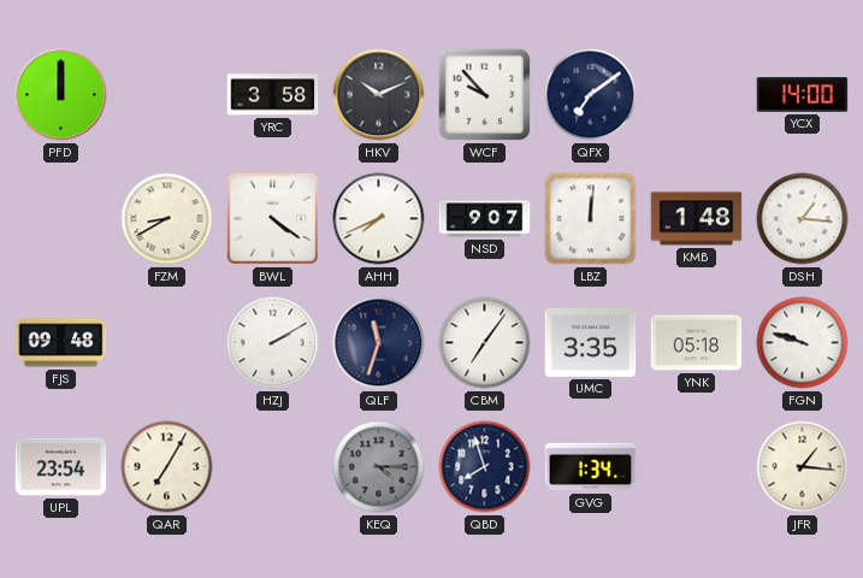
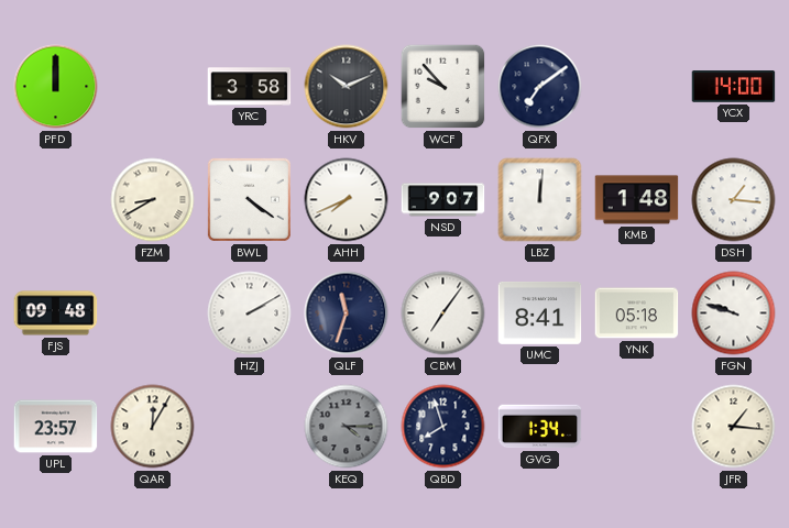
UMC: 3:35 -> 8:41 (540, 313)
UPL: 23:54 -> 23:57 (56, 427)
QAR: 7:05 -> 12:05 (153, 427)
